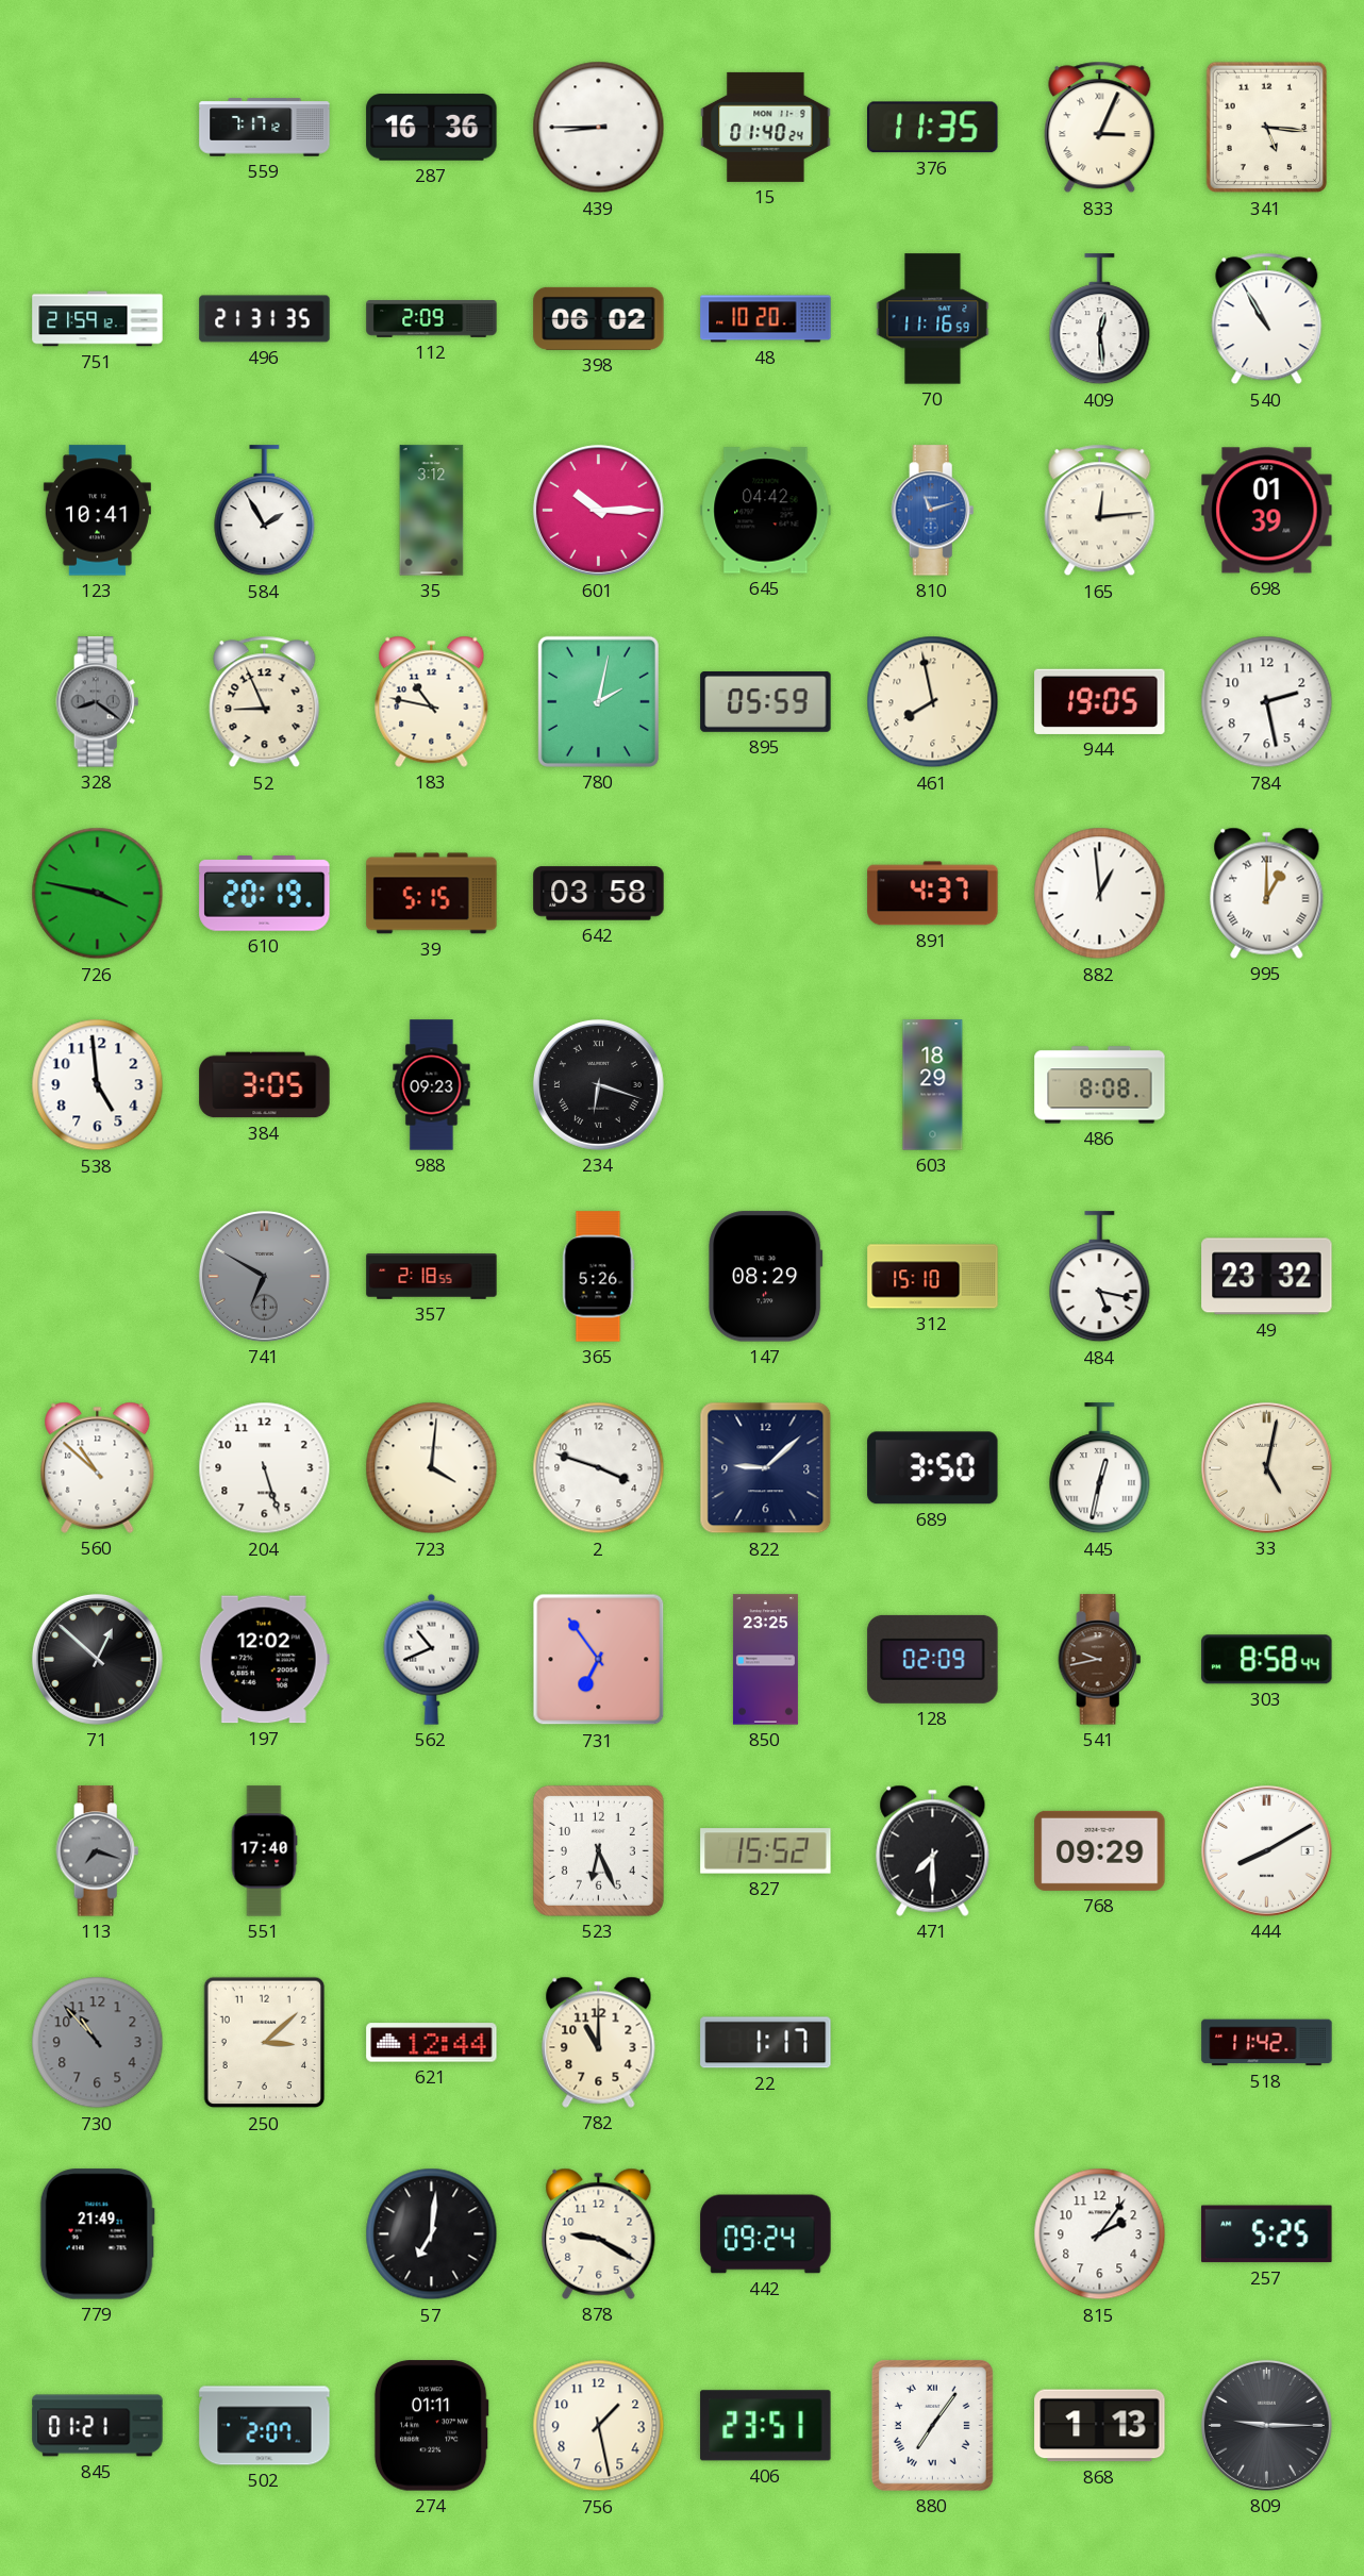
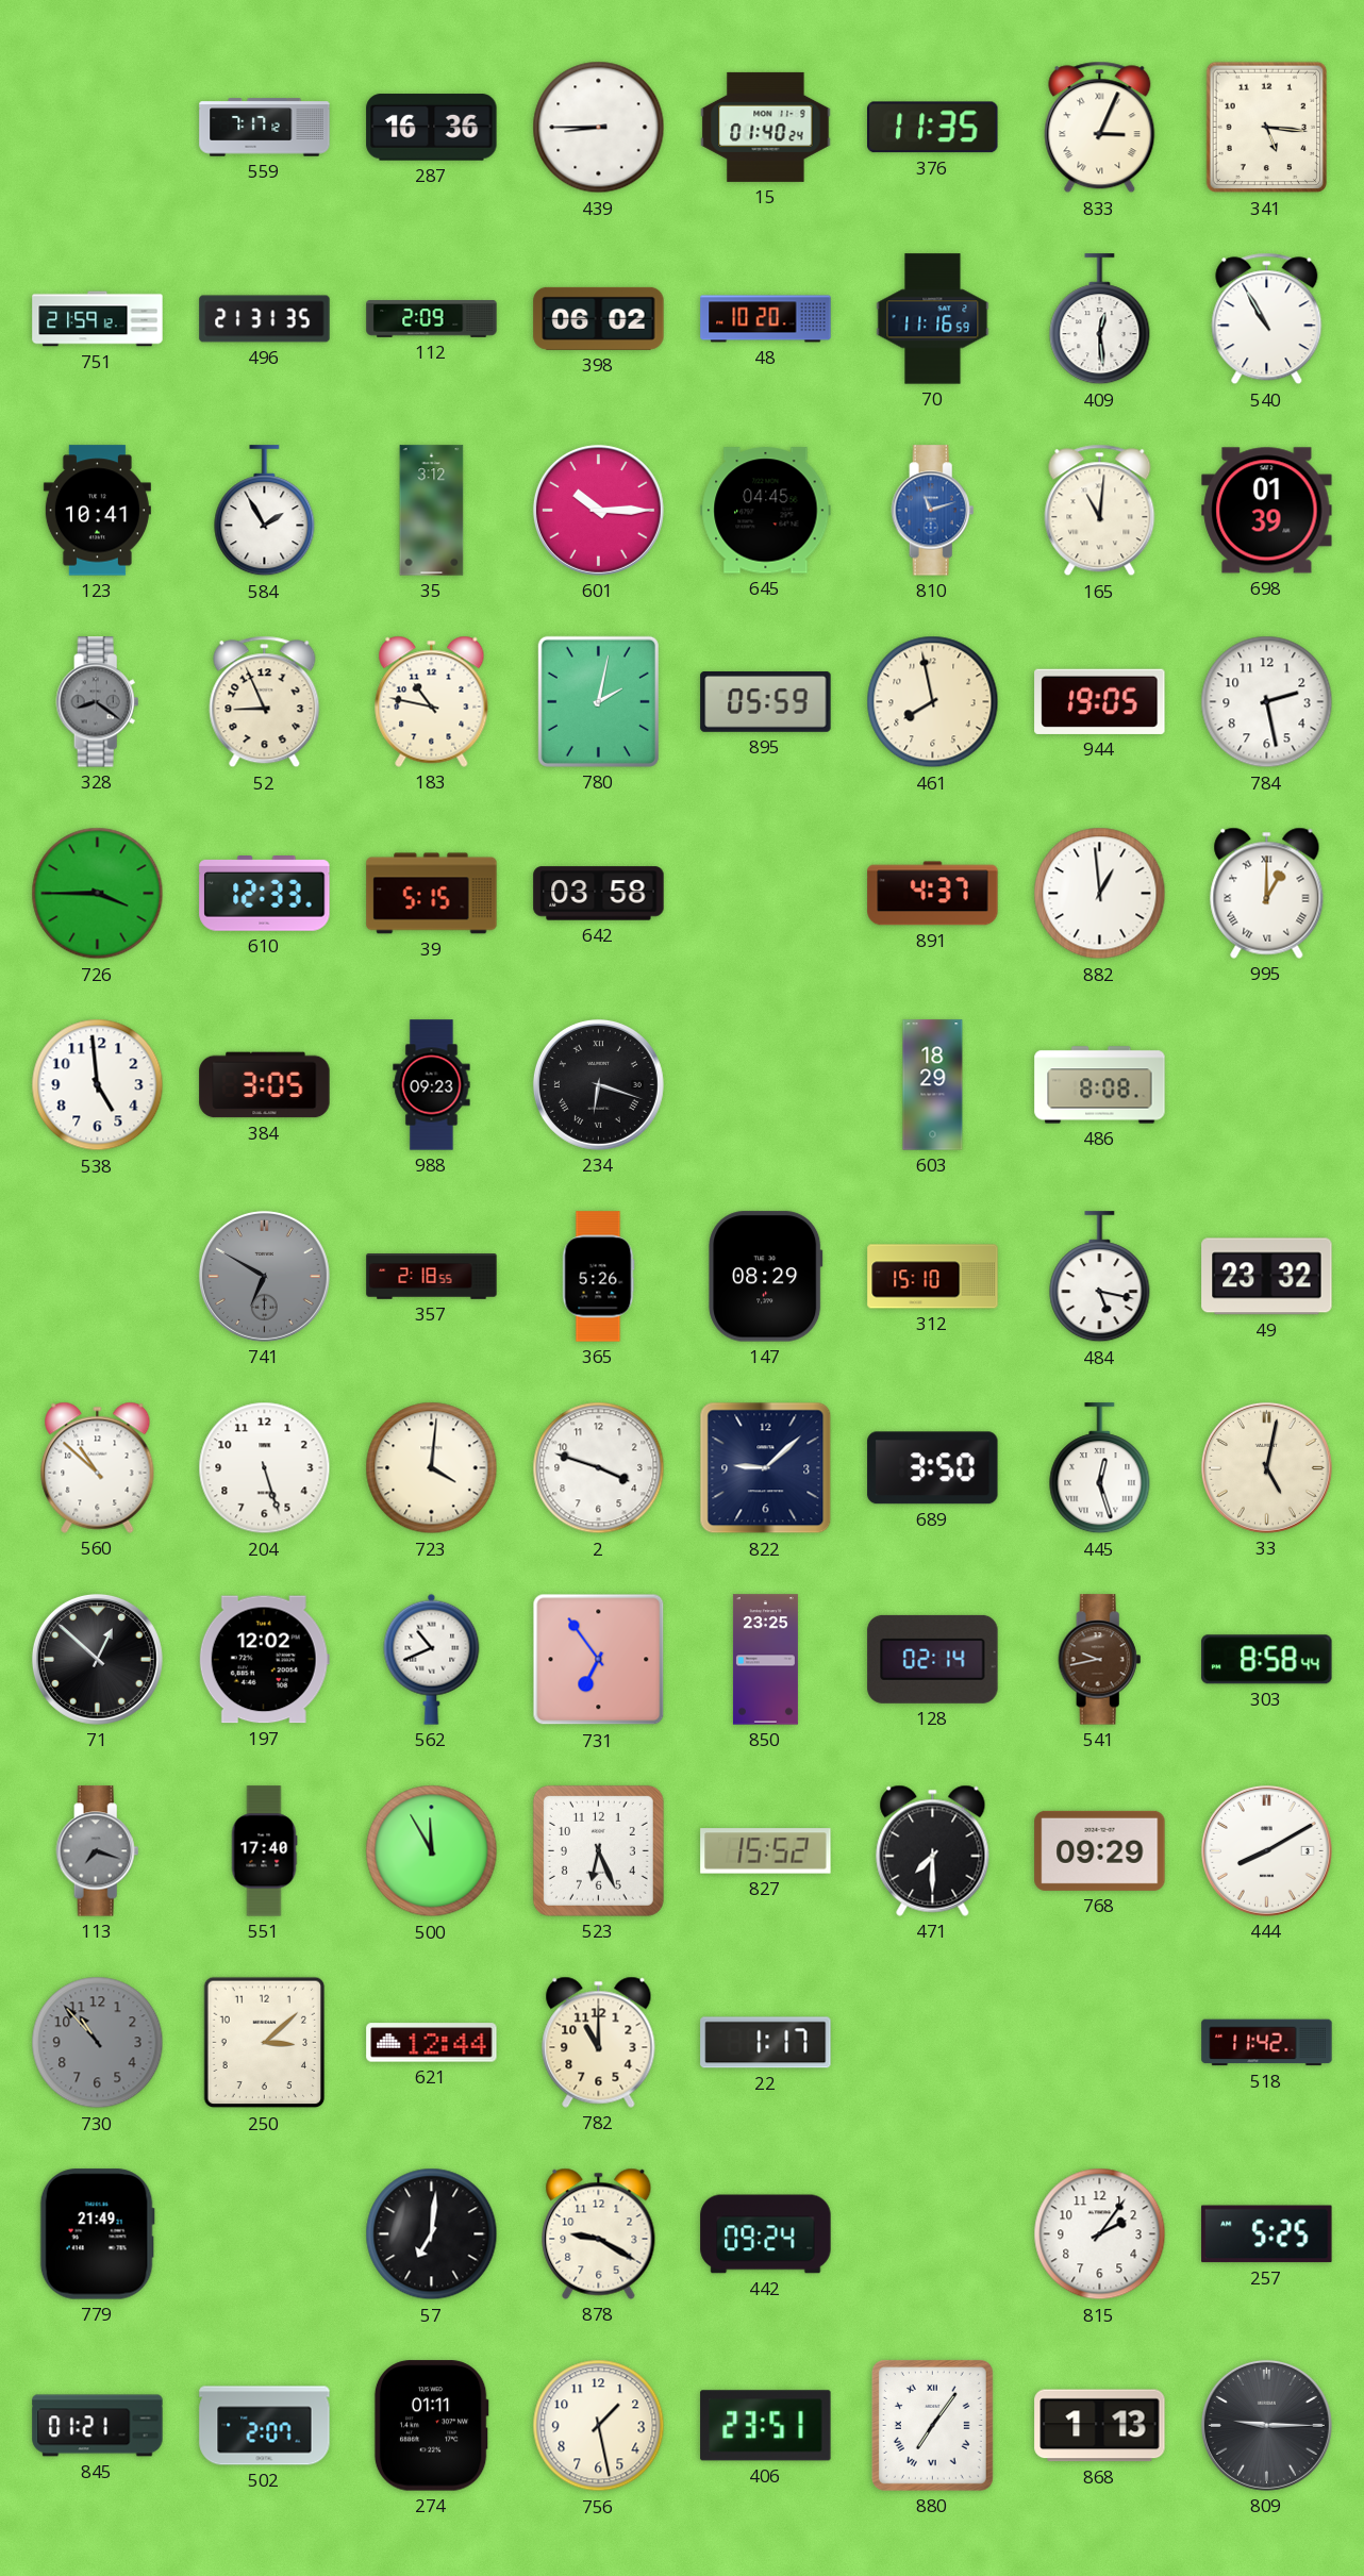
645: 04:42 -> 04:45 (766, 511)
165: 12:14 -> 11:01 (1100, 511)
726: 3:47 -> 3:45 (98, 894)
610: 20:19 -> 12:33 (265, 894)
445: 12:32 -> 12:27 (1100, 1468)
128: 02:09 -> 02:14 (933, 1659)
500: none -> 11:55 (432, 1851)
